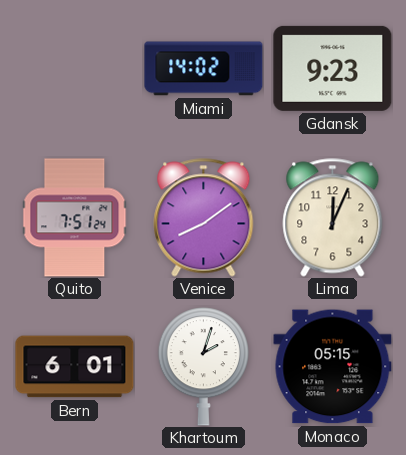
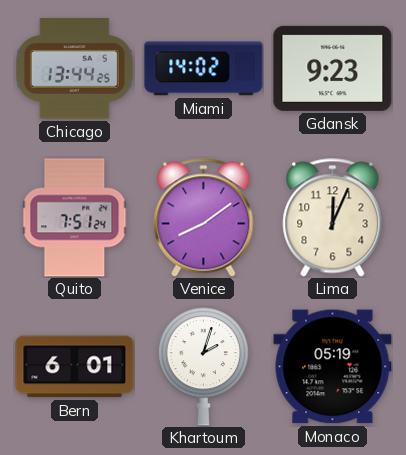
Chicago: none -> 13:44 (74, 69)
Monaco: 05:15 -> 05:19 (333, 367)
